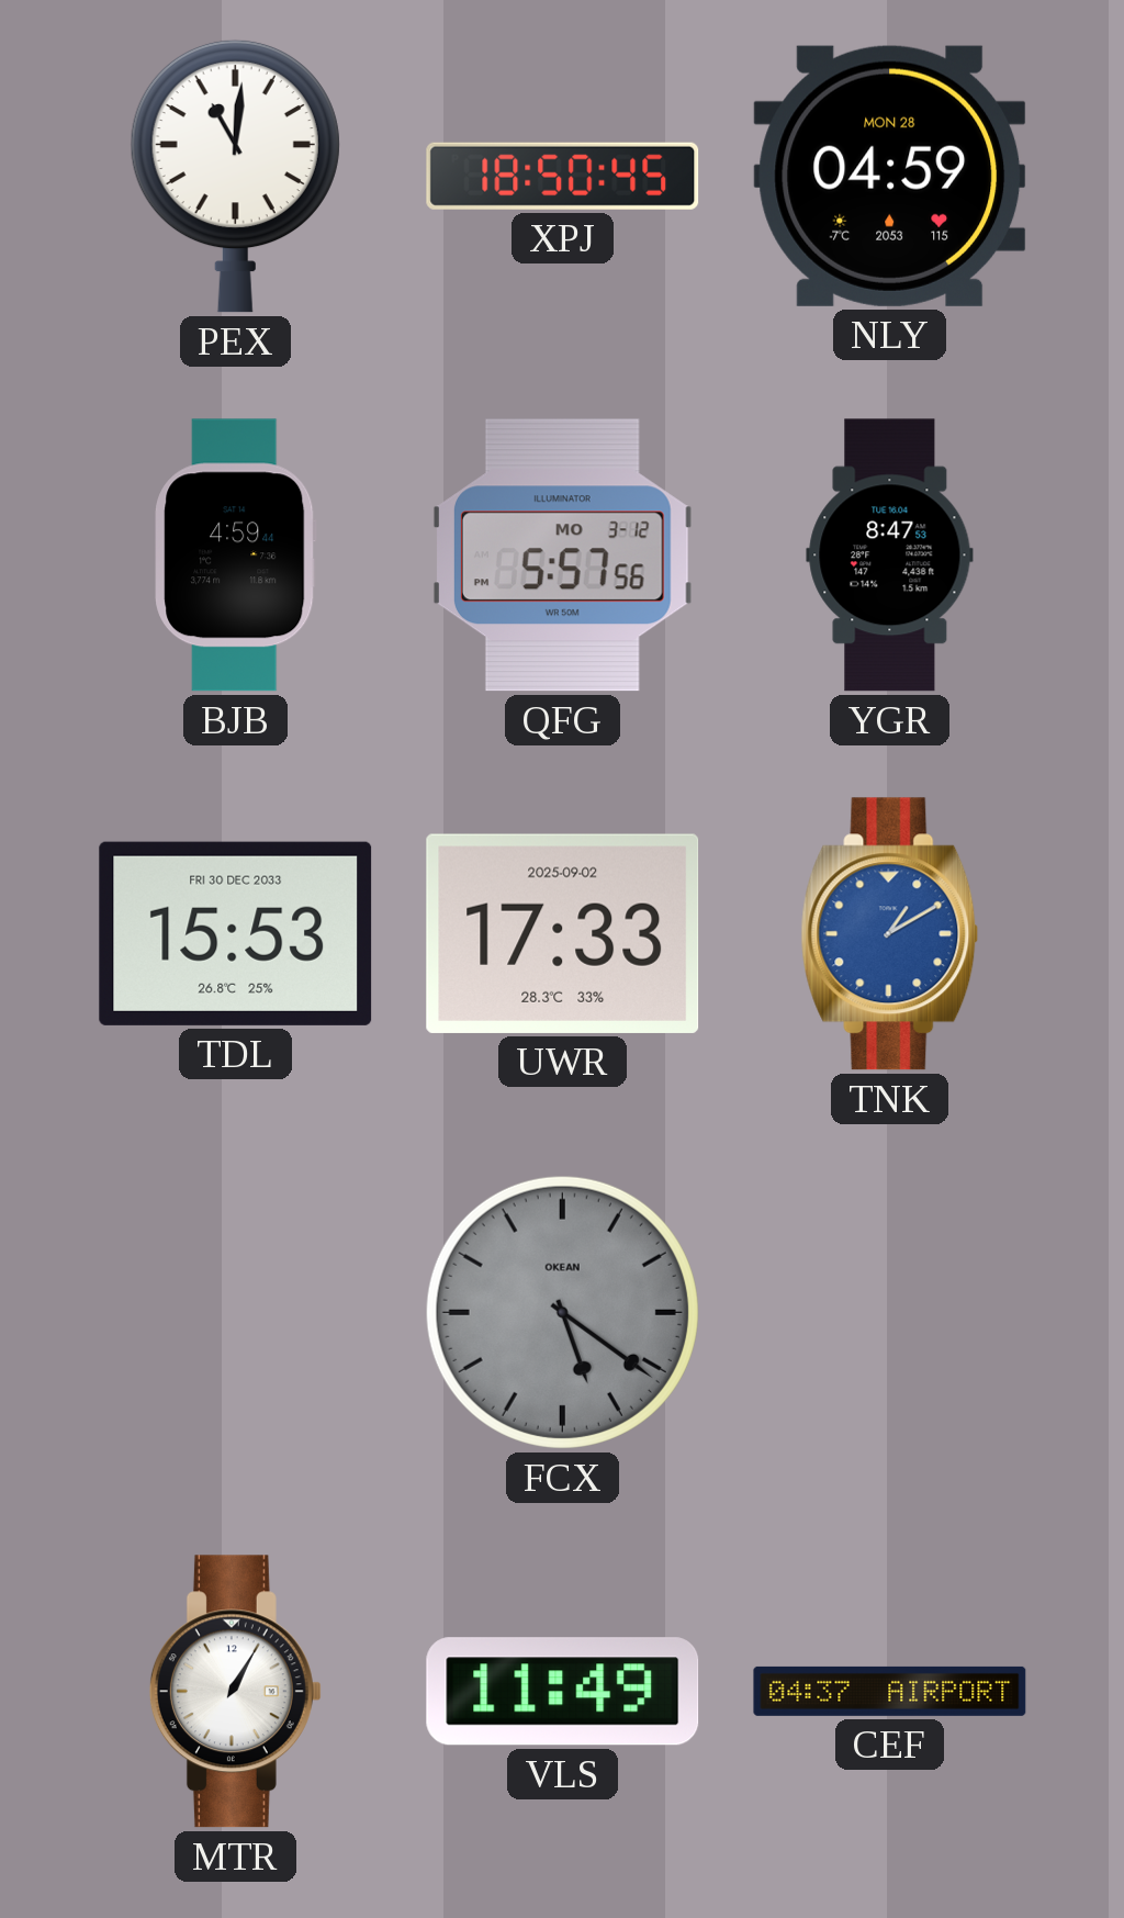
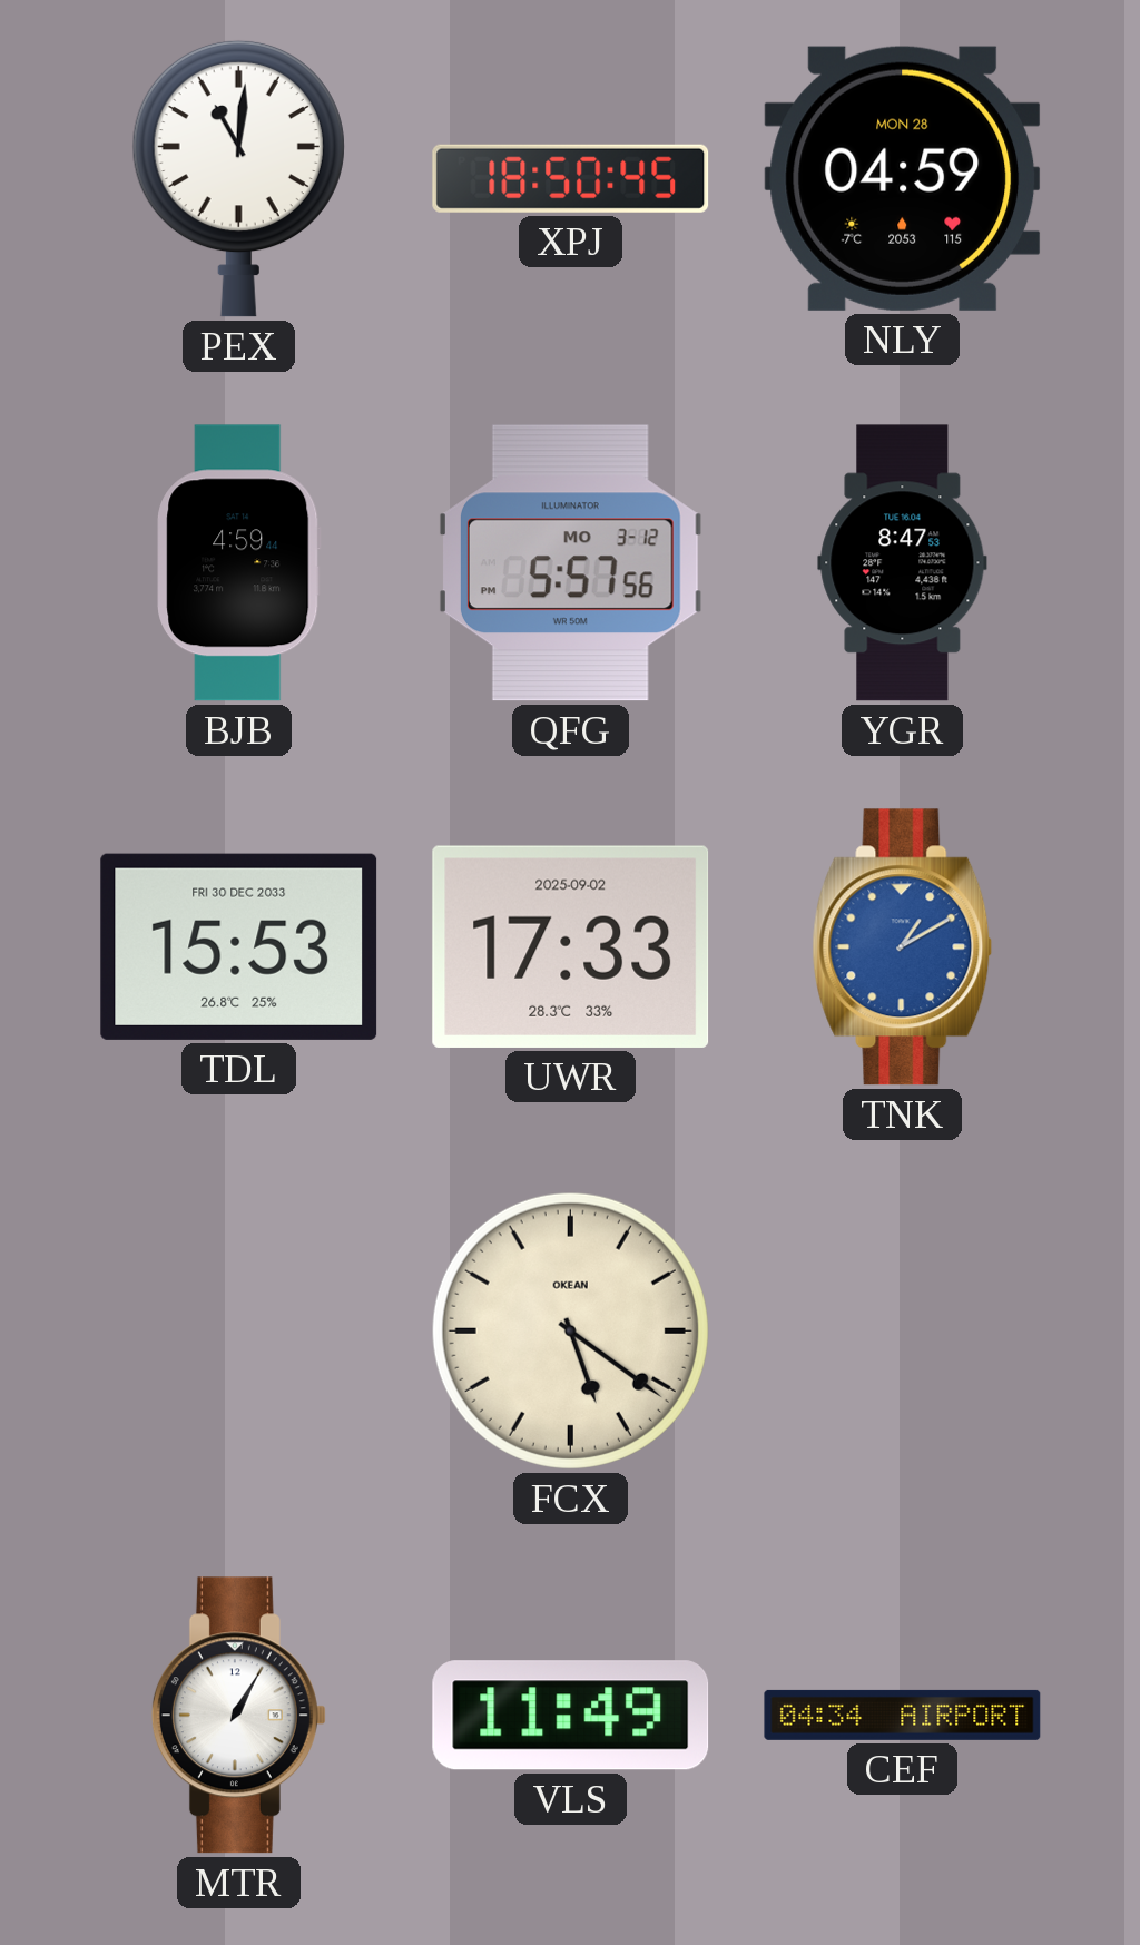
FCX dial: grey -> cream (570, 1330)
CEF: 04:37 -> 04:34 (903, 1715)
